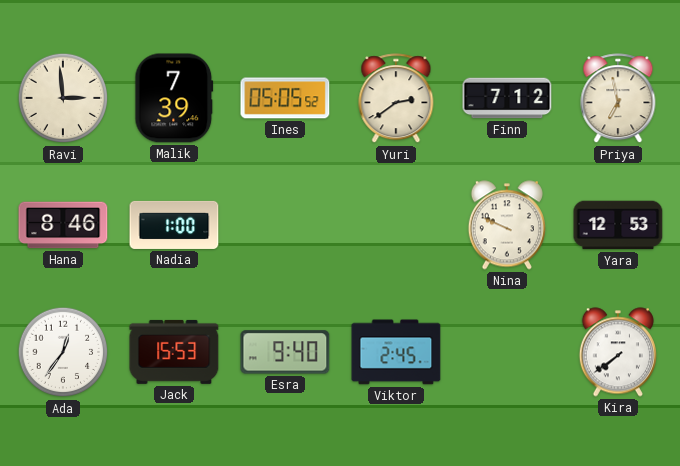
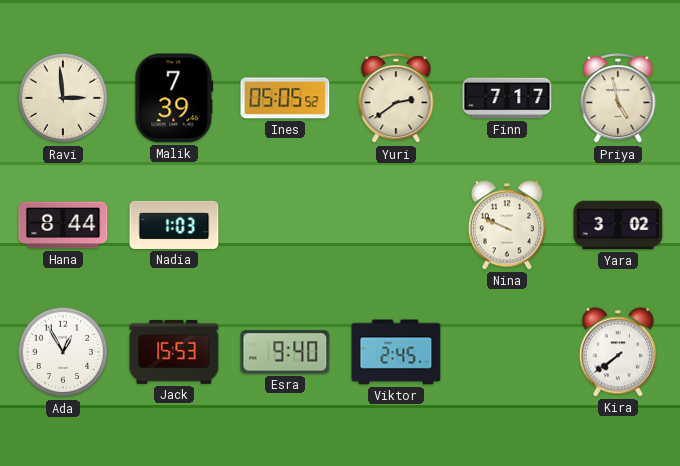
Finn: 7:12 -> 7:17 (507, 98)
Priya: 6:58 -> 4:58 (618, 99)
Hana: 8:46 -> 8:44 (63, 225)
Nadia: 1:00 -> 1:03 (174, 225)
Yara: 12:53 -> 3:02 (618, 225)
Ada: 12:36 -> 12:55 (63, 352)
